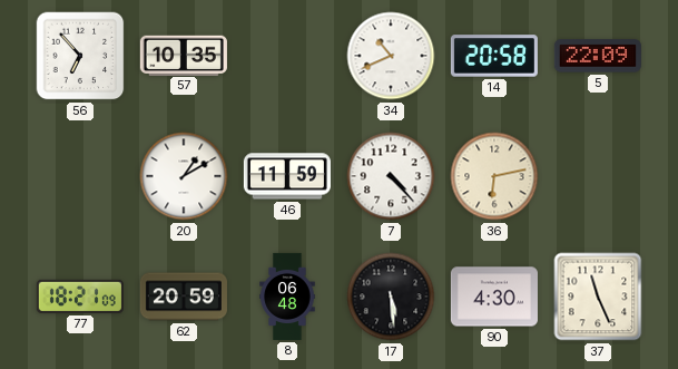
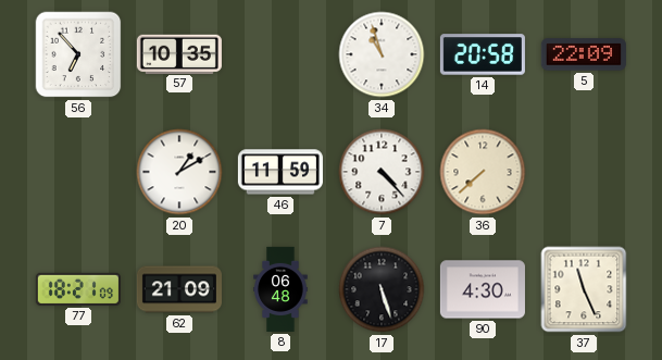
34: 10:41 -> 10:57 (382, 54)
36: 6:13 -> 7:38 (483, 172)
62: 20:59 -> 21:09 (179, 289)
17: 5:29 -> 5:27 (382, 289)
